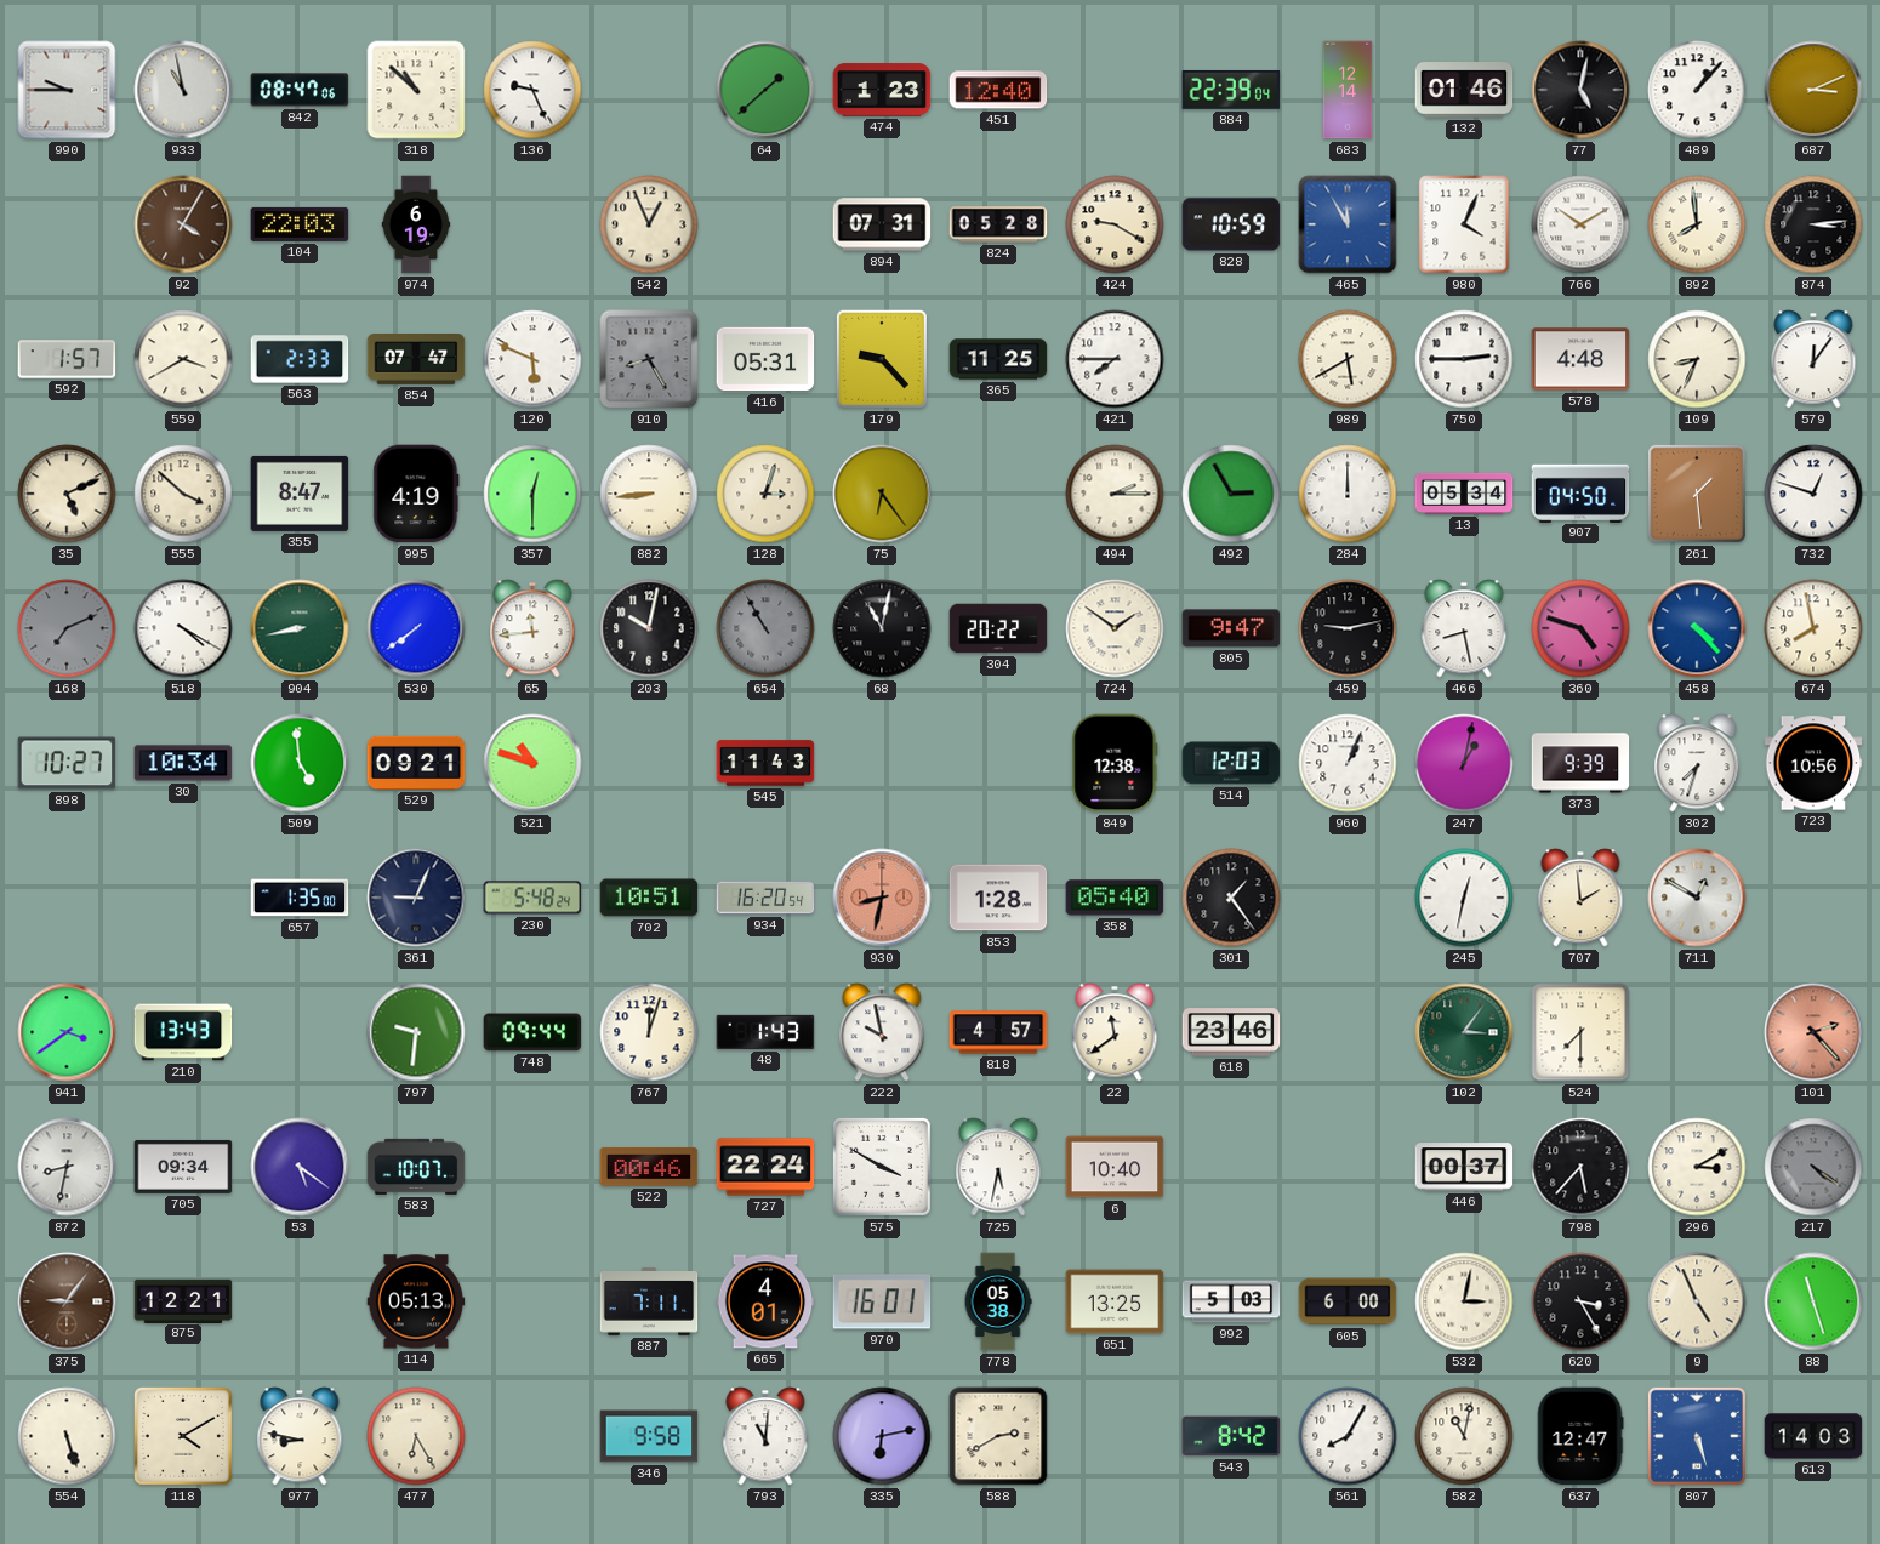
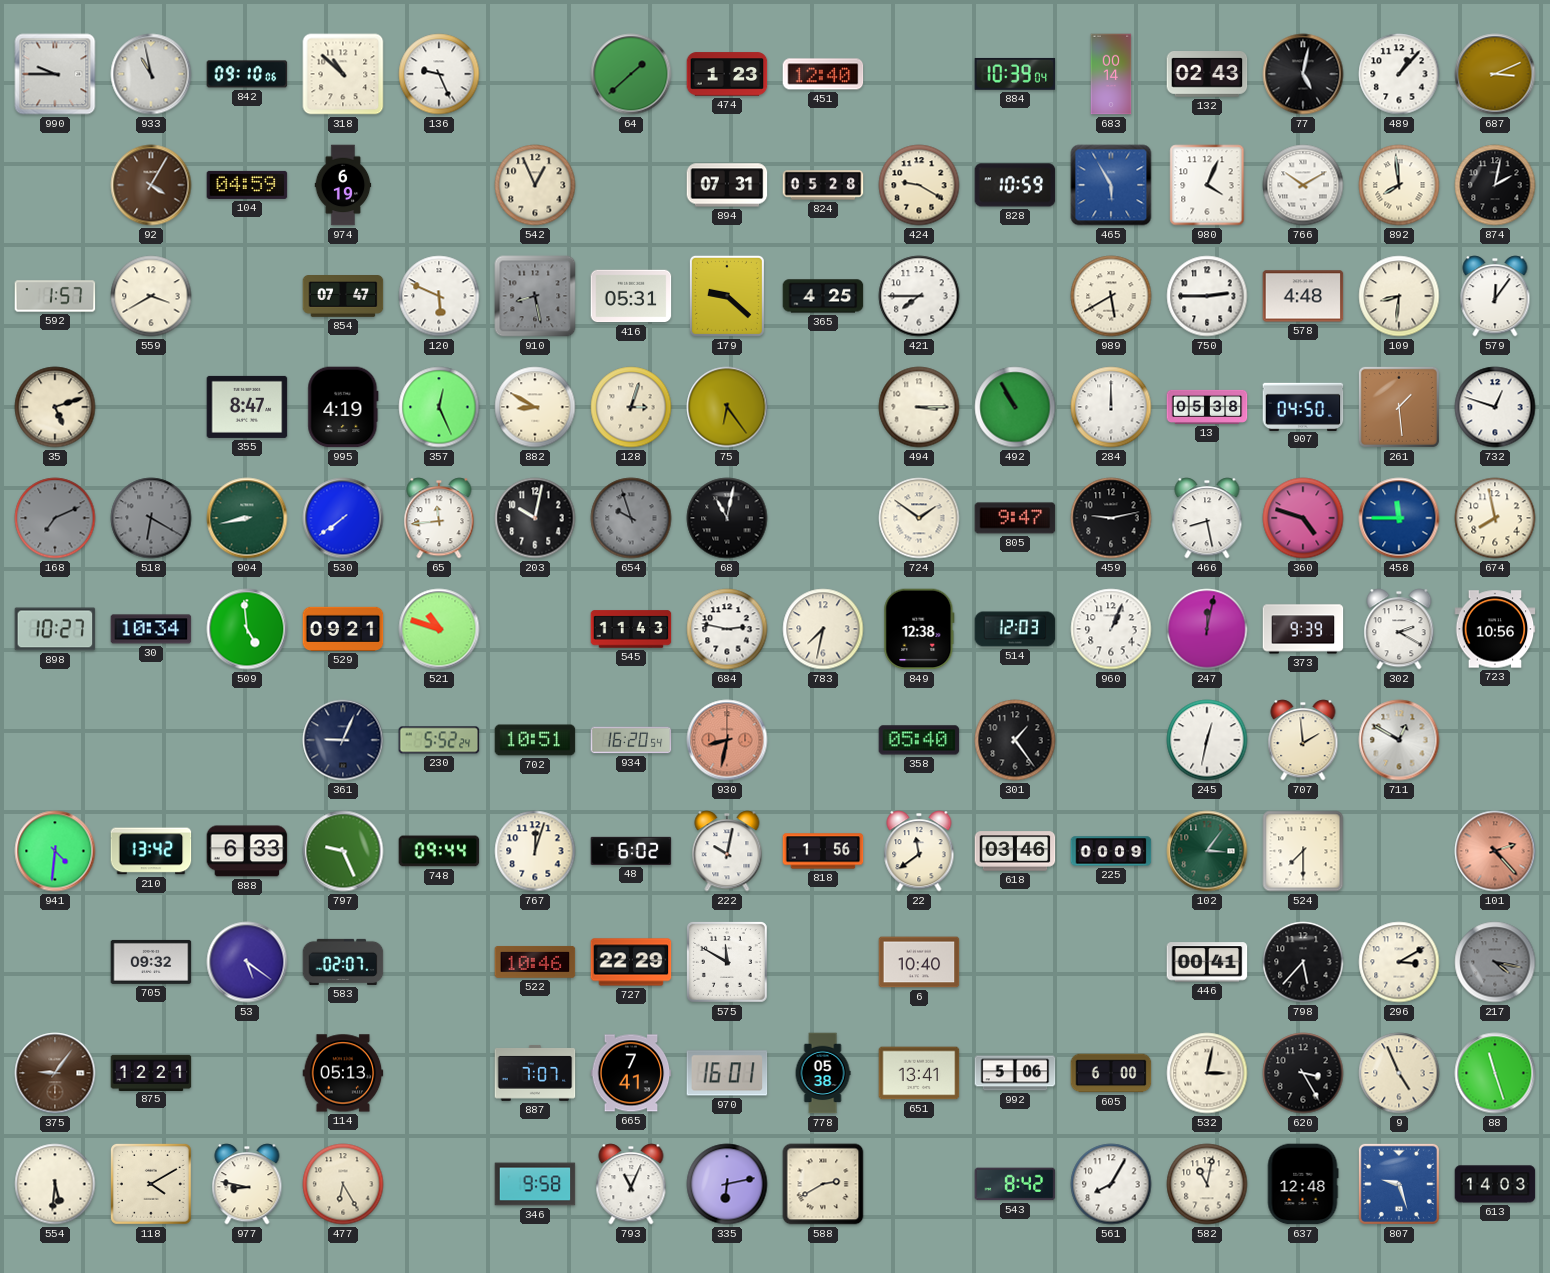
842: 08:47 -> 09:10 (247, 74)
884: 22:39 -> 10:39 (1015, 74)
683: 12:14 -> 00:14 (1111, 74)
132: 01:46 -> 02:43 (1207, 75)
104: 22:03 -> 04:59 (247, 185)
465: 11:55 -> 5:55 (1111, 185)
874: 3:14 -> 2:02 (1495, 185)
563: 2:33 -> none (300, 359)
910: 8:25 -> 8:28 (535, 296)
179: 9:23 -> 9:22 (727, 296)
365: 11:25 -> 4:25 (823, 296)
109: 8:34 -> 8:31 (1399, 296)
35: 5:11 -> 5:12 (55, 407)
555: 3:52 -> none (183, 494)
357: 12:30 -> 12:26 (439, 407)
882: 8:44 -> 8:50 (535, 407)
494: 2:15 -> 3:15 (919, 407)
492: 2:55 -> 10:55 (1015, 407)
13: 05:34 -> 05:38 (1207, 407)
518: 4:20 -> 6:20 (151, 518)
518 dial: white -> grey (151, 518)
654: 10:55 -> 9:57 (631, 518)
304: 20:22 -> none (998, 628)
458: 4:23 -> 11:45 (1399, 518)
684: none -> 2:47 (727, 629)
783: none -> 7:32 (823, 629)
247: 1:02 -> 12:02 (1207, 629)
302: 7:33 -> 2:20 (1399, 629)
657: 1:35 -> none (300, 898)
230: 5:48 -> 5:52 (439, 740)
853: 1:28 -> none (998, 898)
941: 3:39 -> 4:31 (55, 851)
210: 13:43 -> 13:42 (151, 851)
888: none -> 6:33 (247, 851)
797: 9:31 -> 9:26 (343, 851)
48: 1:43 -> 6:02 (631, 851)
222: 9:58 -> 10:02 (727, 851)
818: 4:57 -> 1:56 (823, 851)
618: 23:46 -> 03:46 (1015, 851)
225: none -> 00:09 (1111, 851)
872: 8:32 -> none (67, 1167)
705: 09:34 -> 09:32 (151, 962)
583: 10:07 -> 02:07 (343, 962)
522: 00:46 -> 10:46 (535, 962)
727: 22:24 -> 22:29 (631, 962)
575: 3:50 -> 11:50 (727, 962)
725: 5:32 -> none (998, 1167)
446: 00:37 -> 00:41 (1207, 962)
217: 4:21 -> 4:17 (1495, 962)
887: 7:11 -> 7:07 (535, 1073)
665: 4:01 -> 7:41 (631, 1073)
651: 13:25 -> 13:41 (919, 1073)
992: 5:03 -> 5:06 (1015, 1073)
554: 5:27 -> 5:31 (55, 1184)
793: 11:01 -> 11:04 (631, 1184)
637: 12:47 -> 12:48 (1303, 1184)
807: 5:27 -> 9:27 (1399, 1184)
